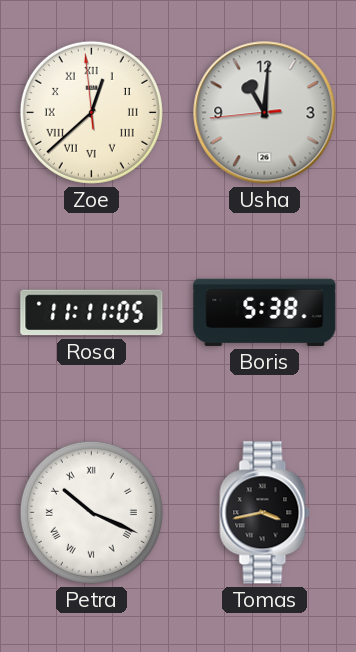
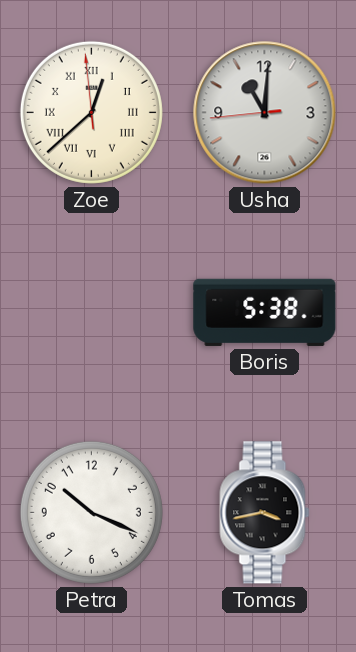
Rosa: 11:11 -> none (92, 313)
Petra numerals: Roman -> Arabic (91, 512)
